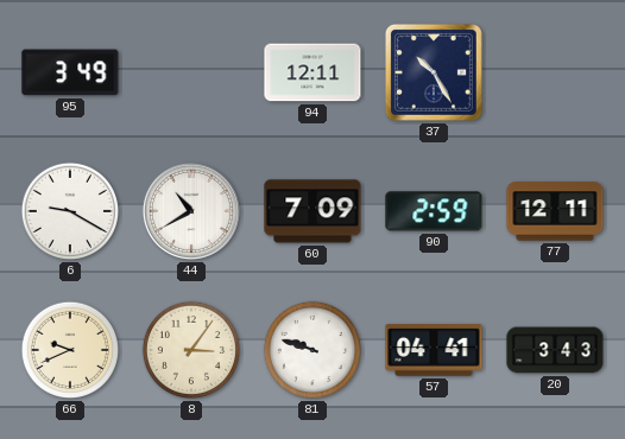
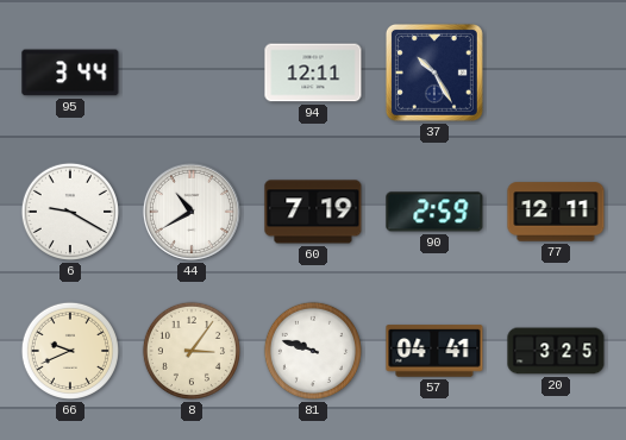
95: 3:49 -> 3:44 (70, 73)
60: 7:09 -> 7:19 (313, 212)
20: 3:43 -> 3:25 (556, 351)
